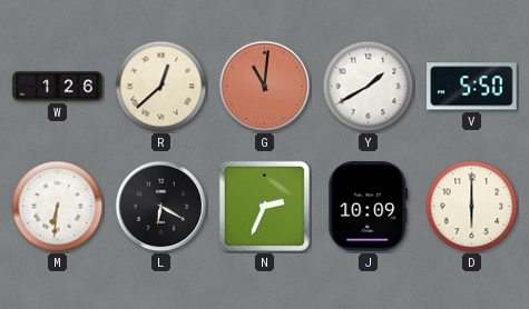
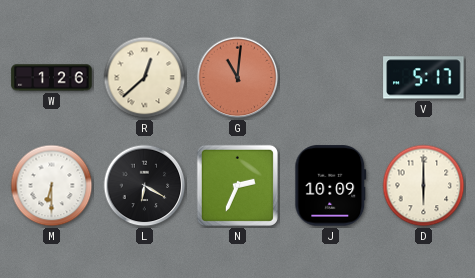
Y: 1:40 -> none (369, 87)
V: 5:50 -> 5:17 (424, 78)
M: 6:31 -> 6:30 (52, 186)
